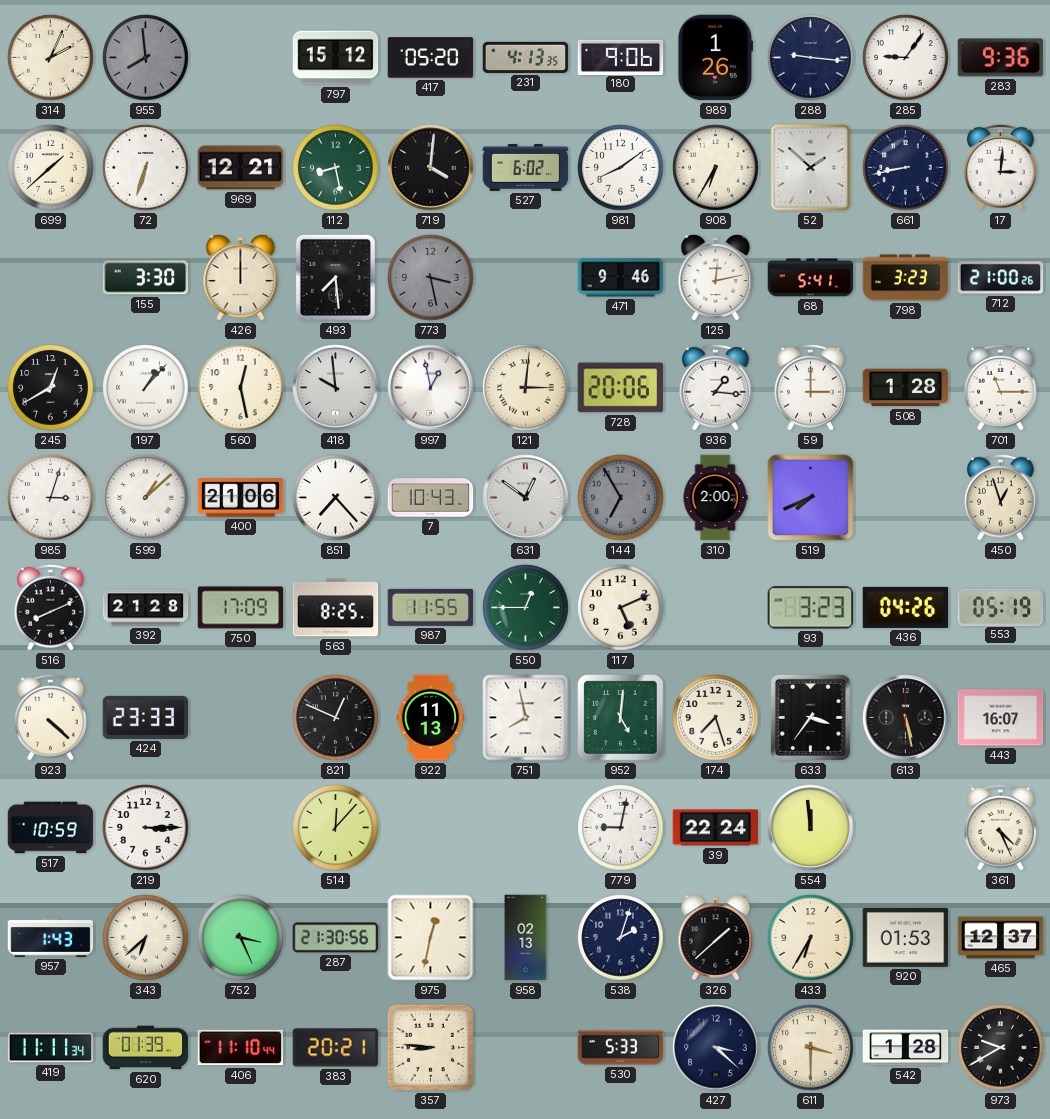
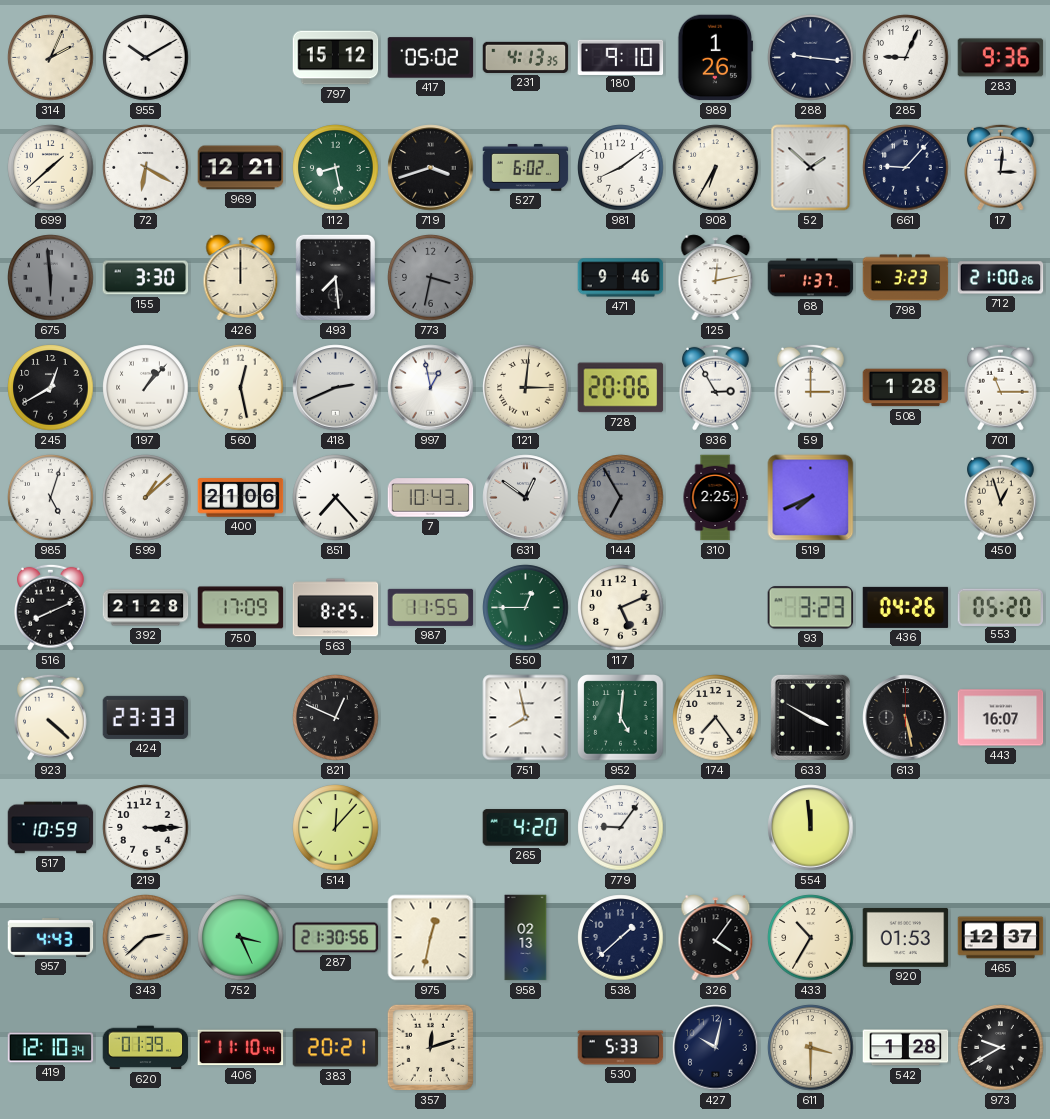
955: 7:59 -> 10:10 (146, 58)
955 dial: grey -> white (146, 58)
417: 05:20 -> 05:02 (431, 58)
180: 9:06 -> 9:10 (621, 57)
285: 9:06 -> 9:04 (906, 58)
72: 6:33 -> 6:20 (146, 168)
719: 4:01 -> 3:42 (431, 168)
661: 8:43 -> 9:07 (906, 168)
675: none -> 5:59 (51, 278)
773: 3:28 -> 3:32 (431, 278)
68: 5:41 -> 1:37 (811, 278)
418: 9:59 -> 2:41 (336, 388)
936: 1:16 -> 2:55 (716, 387)
985: 3:03 -> 5:03 (51, 498)
310: 2:00 -> 2:25 (715, 498)
553: 05:19 -> 05:20 (1001, 607)
922: 11:13 -> none (431, 718)
174: 7:27 -> 7:24 (716, 718)
633: 3:36 -> 3:50 (810, 717)
265: none -> 4:20 (526, 828)
779: 9:02 -> 9:06 (621, 828)
39: 22:24 -> none (716, 828)
361: 4:26 -> none (1001, 827)
957: 1:43 -> 4:43 (51, 938)
343: 6:38 -> 2:38 (146, 938)
538: 2:03 -> 1:38 (621, 938)
326: 1:38 -> 4:06 (716, 938)
433: 6:35 -> 10:35 (811, 938)
419: 11:11 -> 12:10 (51, 1048)
357: 8:46 -> 12:12 (430, 1047)
427: 3:22 -> 10:02 (716, 1048)
